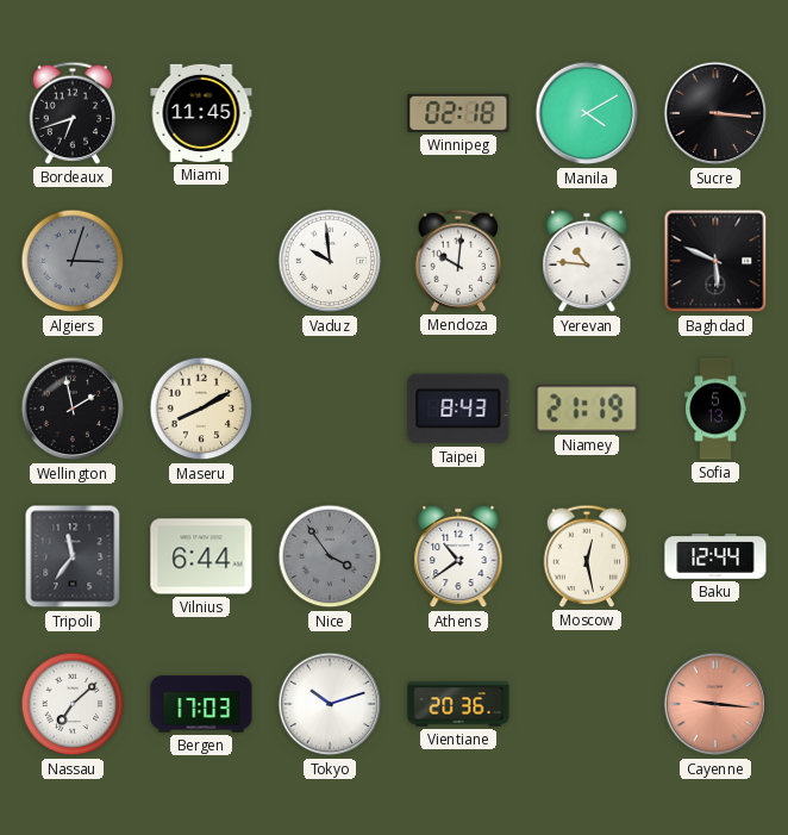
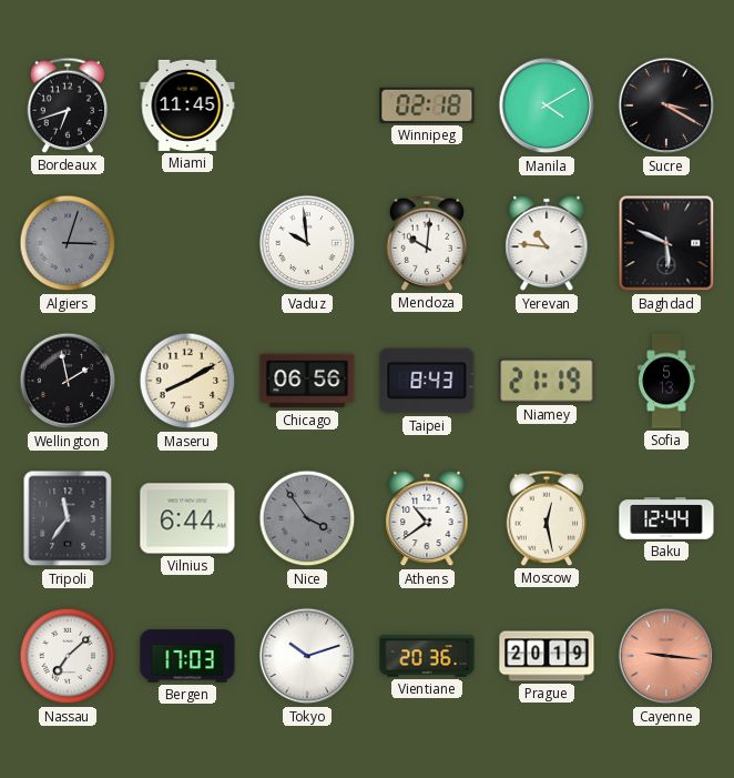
Sucre: 3:16 -> 3:20 (666, 105)
Chicago: none -> 06:56 (307, 381)
Prague: none -> 20:19 (547, 656)
